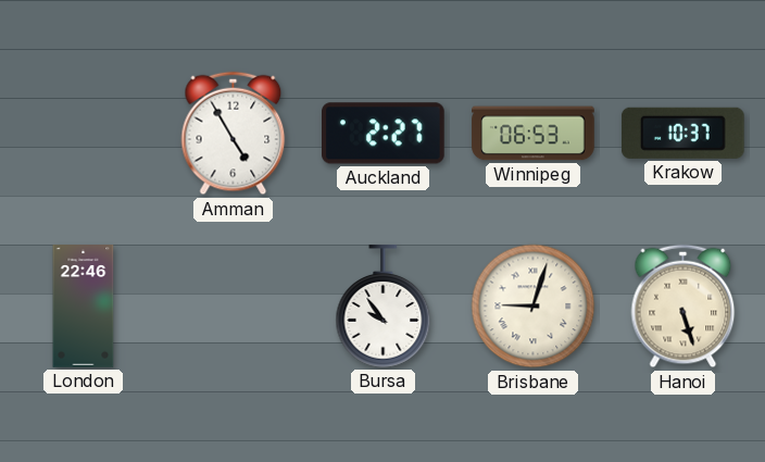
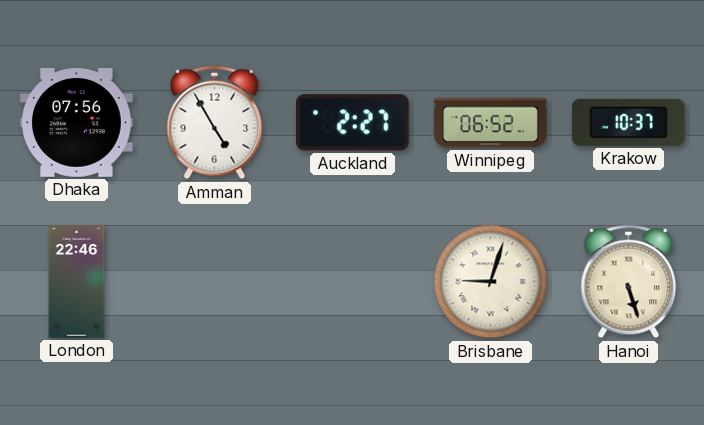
Dhaka: none -> 07:56 (77, 123)
Winnipeg: 06:53 -> 06:52 (491, 123)
Bursa: 9:54 -> none (384, 307)
